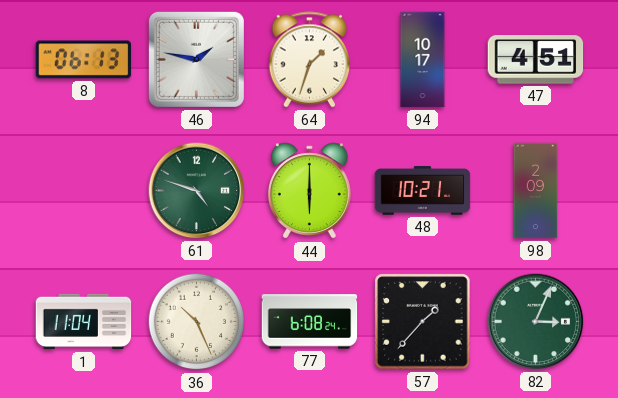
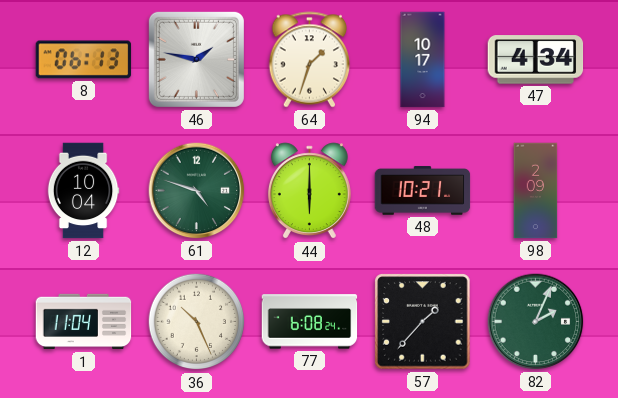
47: 4:51 -> 4:34 (536, 60)
12: none -> 10:04 (83, 191)
82: 3:04 -> 2:04 (536, 322)
